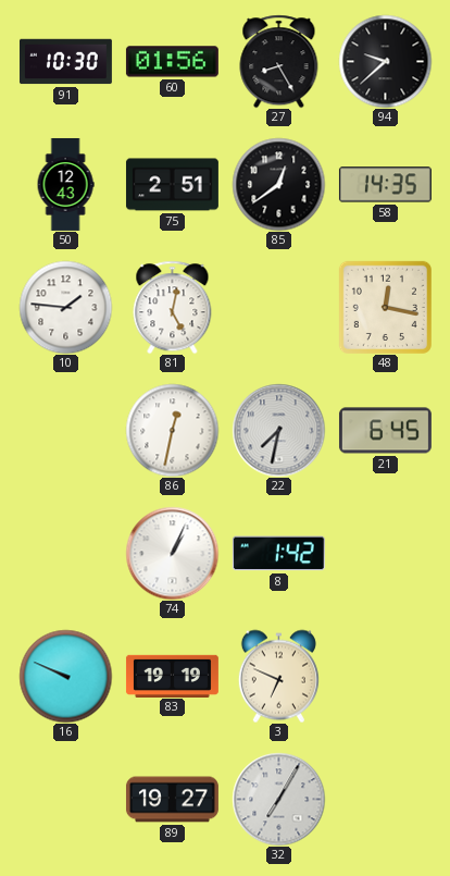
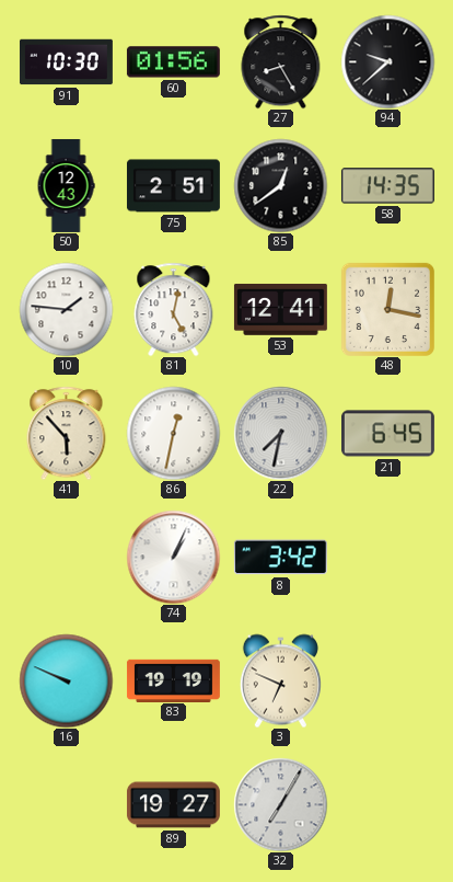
53: none -> 12:41 (280, 309)
41: none -> 5:53 (67, 433)
8: 1:42 -> 3:42 (280, 558)
